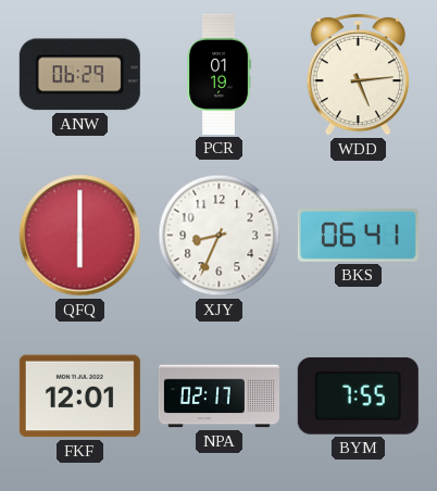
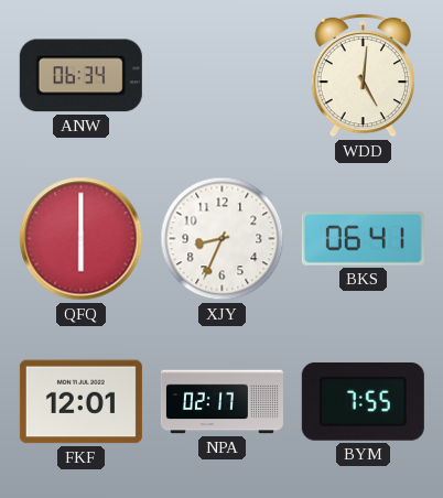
ANW: 06:29 -> 06:34 (80, 76)
PCR: 01:19 -> none (218, 74)
WDD: 5:14 -> 5:01 (363, 75)
